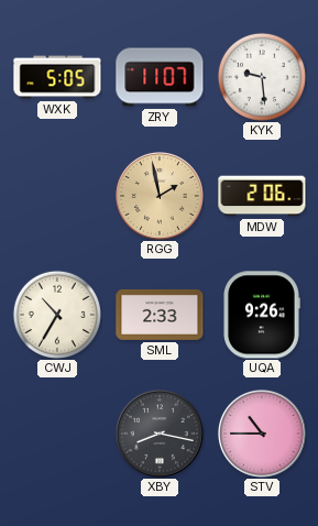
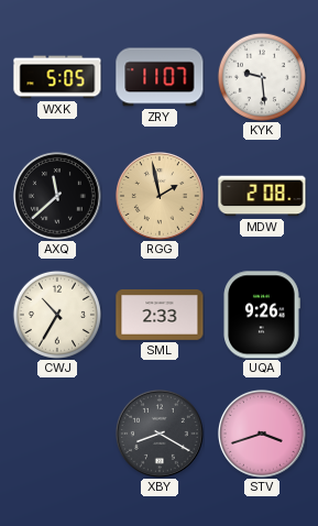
AXQ: none -> 11:38 (57, 196)
MDW: 2:06 -> 2:08 (262, 196)
XBY: 8:17 -> 8:20 (160, 434)
STV: 10:45 -> 3:42 (262, 434)
